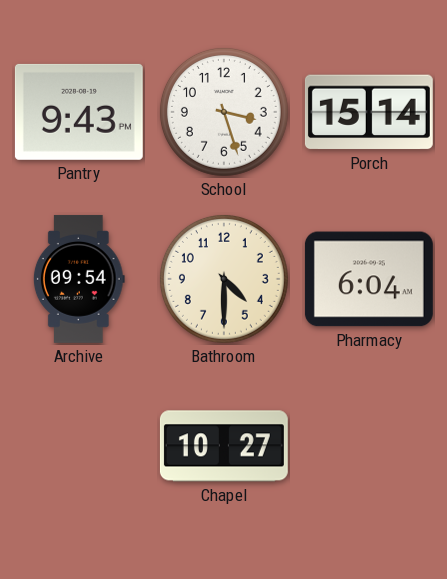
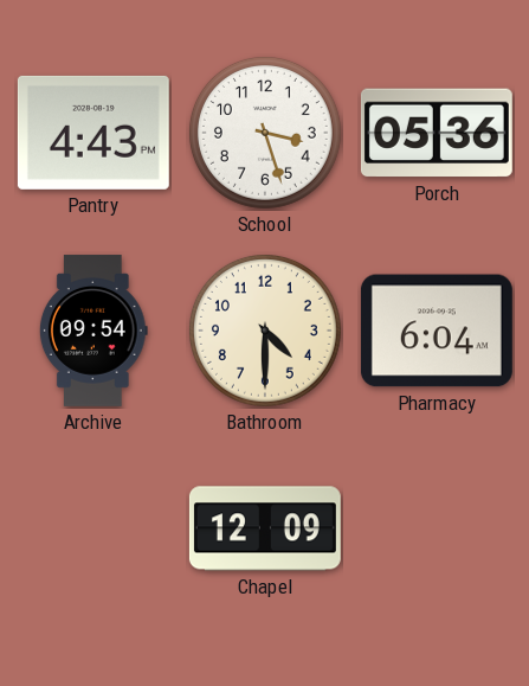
Pantry: 9:43 -> 4:43 (93, 133)
Porch: 15:14 -> 05:36 (437, 133)
Chapel: 10:27 -> 12:09 (265, 528)
